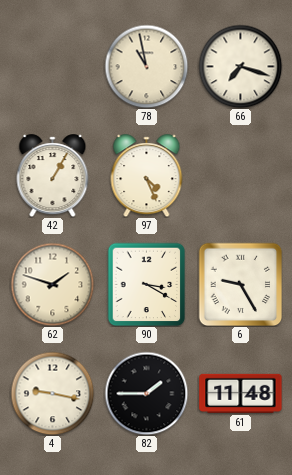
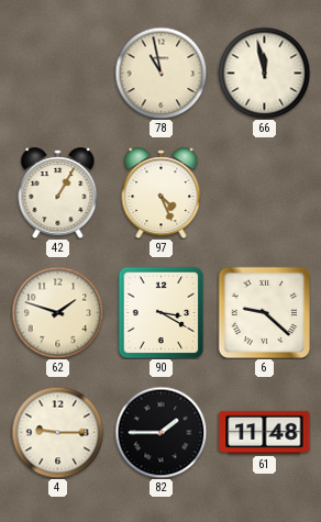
66: 7:18 -> 11:58 (264, 73)
6: 9:25 -> 9:22 (264, 312)
4: 9:17 -> 9:15 (57, 432)
